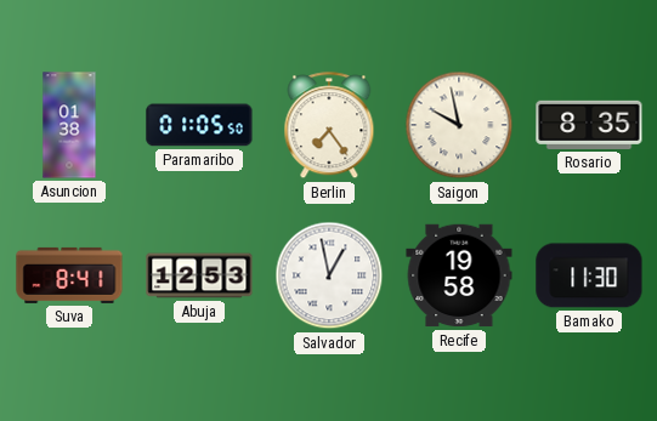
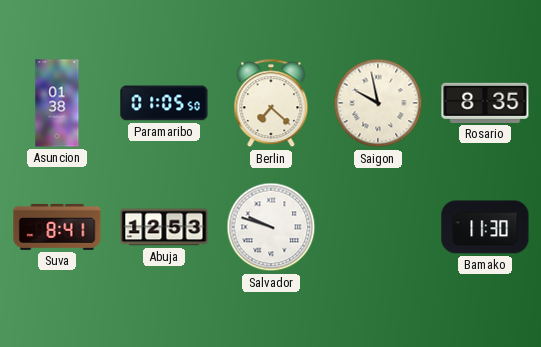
Berlin: 7:24 -> 7:22 (271, 104)
Salvador: 12:58 -> 9:48 (271, 227)
Recife: 19:58 -> none (459, 275)
